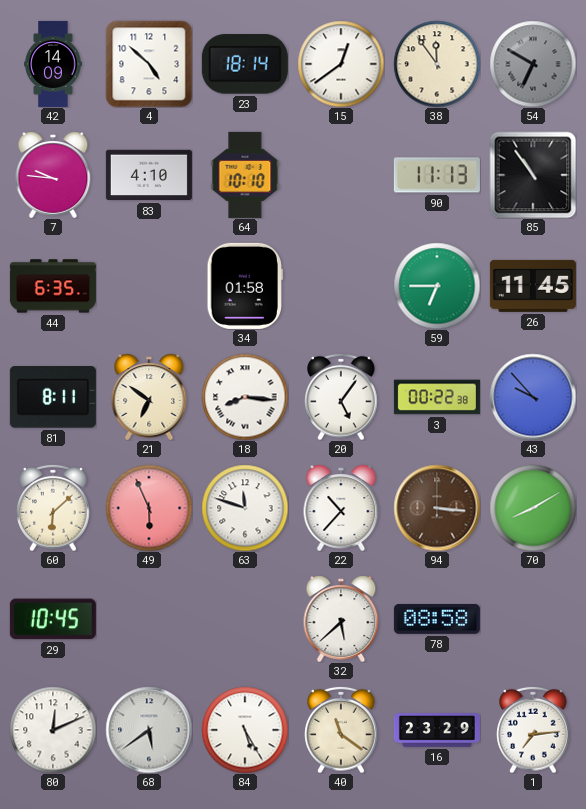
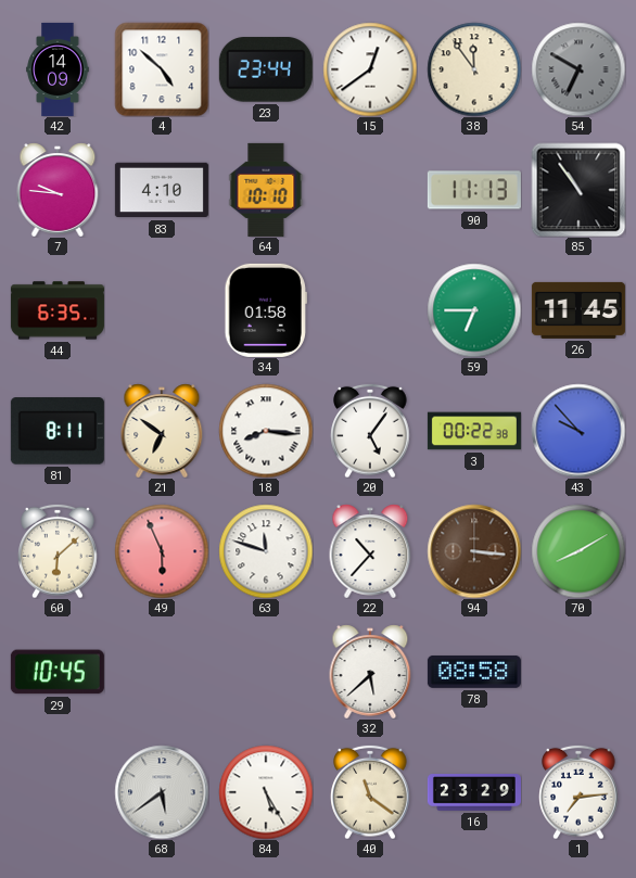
23: 18:14 -> 23:44 (266, 69)
80: 12:11 -> none (53, 730)
